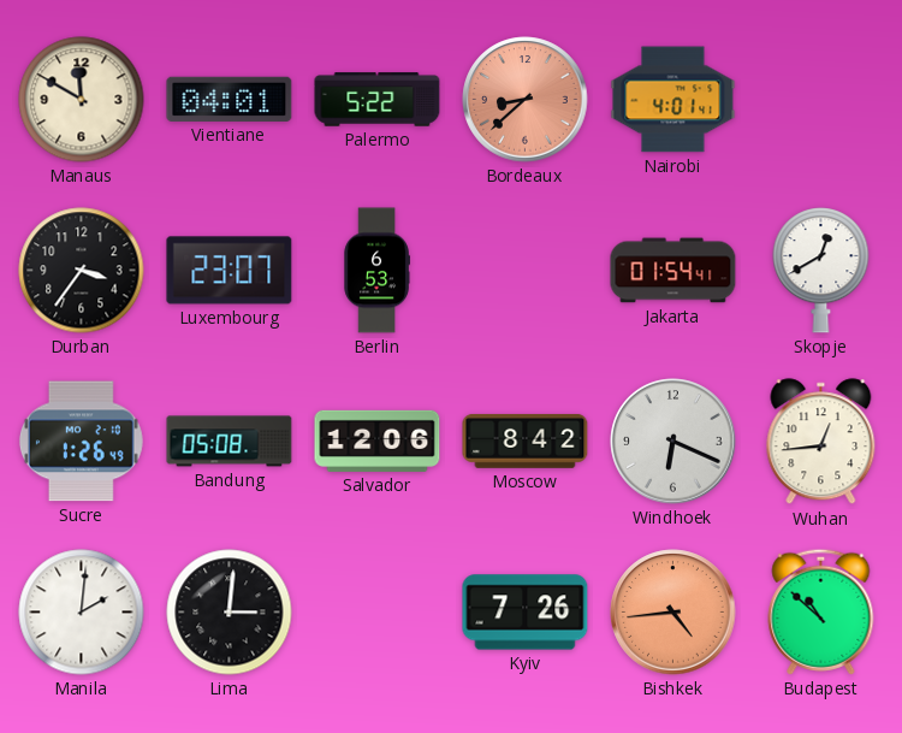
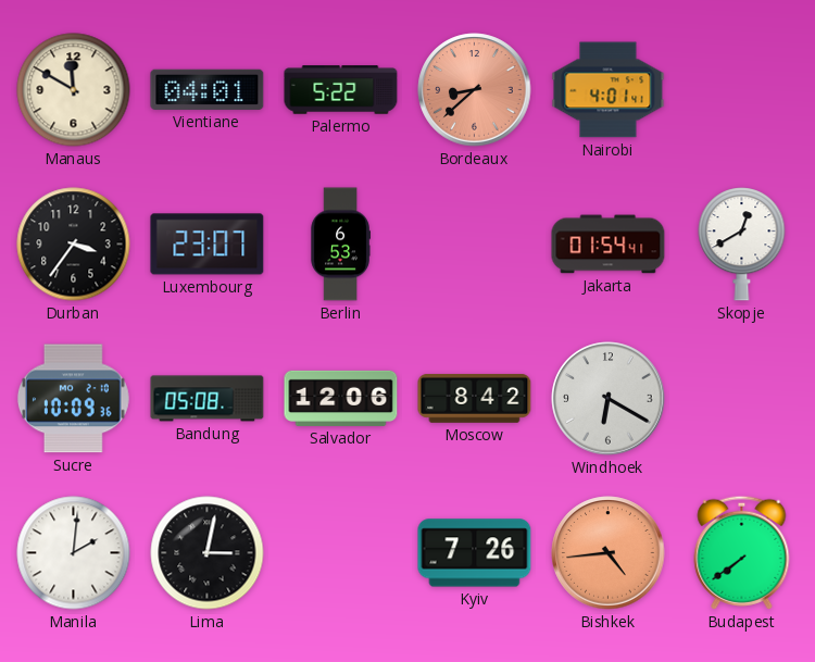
Sucre: 1:26 -> 10:09 (73, 399)
Windhoek: 6:19 -> 6:20 (609, 399)
Wuhan: 12:44 -> none (821, 442)
Lima: 3:01 -> 3:02 (208, 553)
Budapest: 10:52 -> 7:39 (742, 552)
